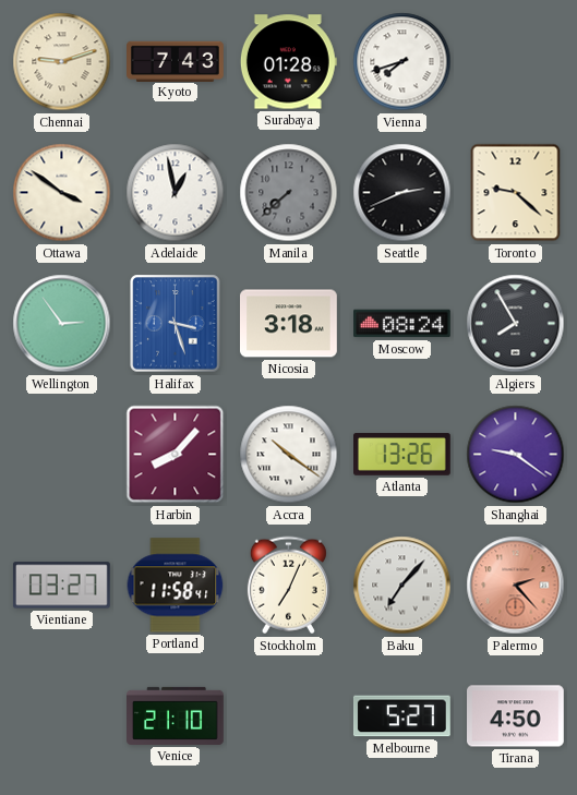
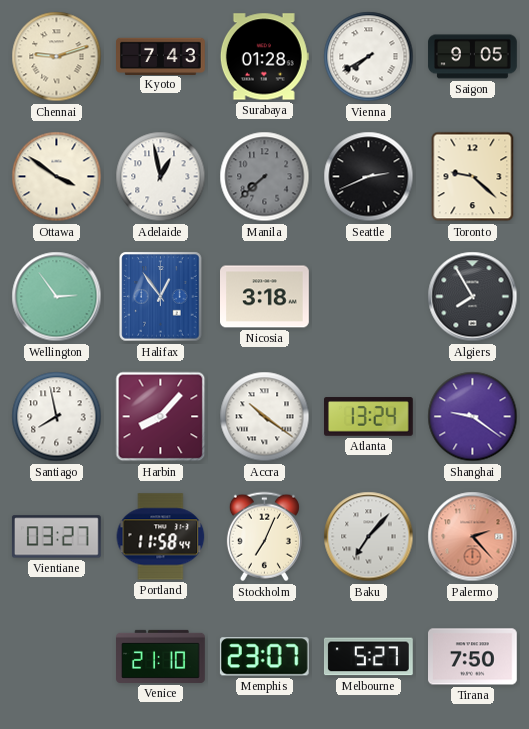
Vienna: 7:42 -> 7:40 (369, 57)
Saigon: none -> 9:05 (473, 57)
Halifax: 3:27 -> 12:54 (161, 297)
Moscow: 08:24 -> none (402, 324)
Santiago: none -> 7:58 (57, 417)
Atlanta: 13:26 -> 13:24 (369, 417)
Portland: 11:58:41 -> 11:58:44 (161, 537)
Memphis: none -> 23:07 (264, 657)
Tirana: 4:50 -> 7:50 (473, 657)
